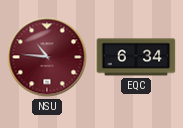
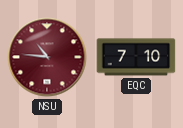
EQC: 6:34 -> 7:10 (136, 57)
